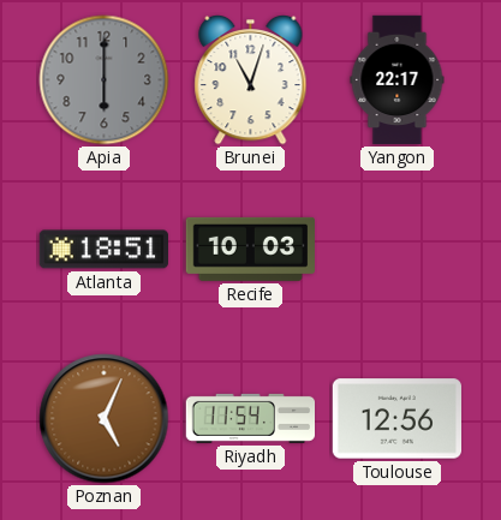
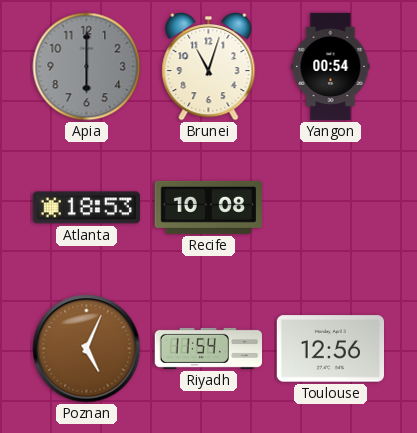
Yangon: 22:17 -> 00:54 (331, 67)
Atlanta: 18:51 -> 18:53 (86, 208)
Recife: 10:03 -> 10:08 (208, 207)
